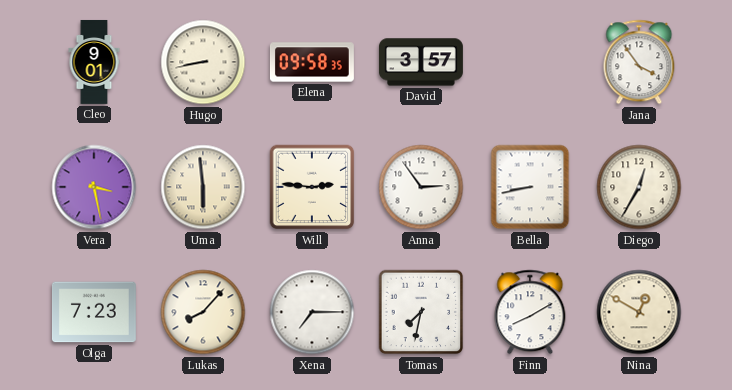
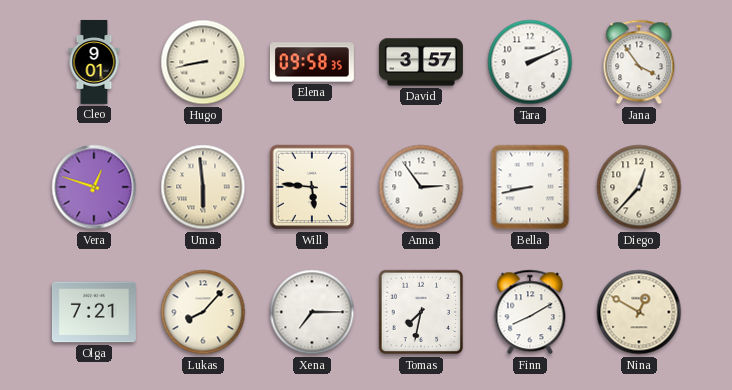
Tara: none -> 2:11 (530, 62)
Vera: 3:28 -> 12:48 (94, 187)
Will: 2:46 -> 5:46 (312, 187)
Diego: 12:35 -> 12:37 (639, 187)
Olga: 7:23 -> 7:21 (94, 312)
